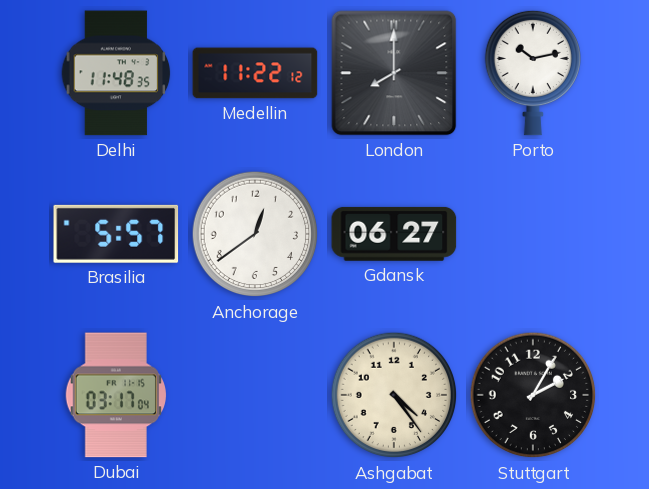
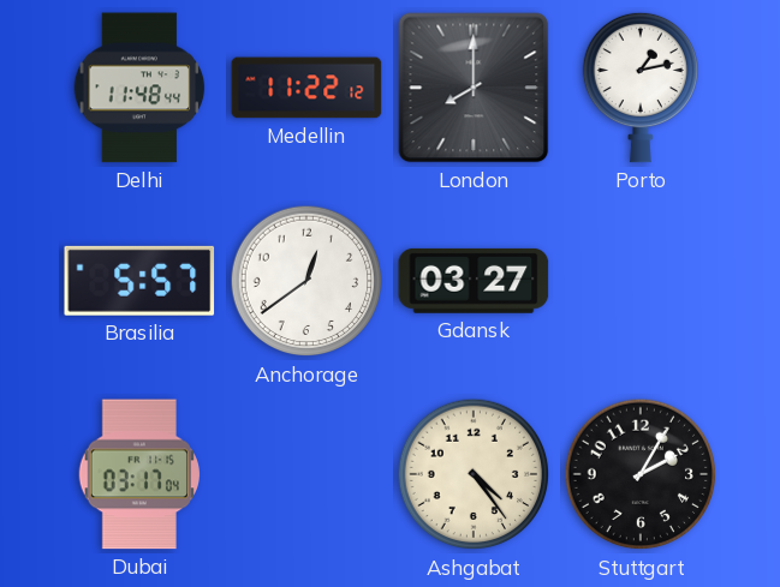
Delhi: 11:48:35 -> 11:48:44 (139, 88)
Porto: 10:13 -> 1:13 (639, 88)
Gdansk: 06:27 -> 03:27 (474, 281)
